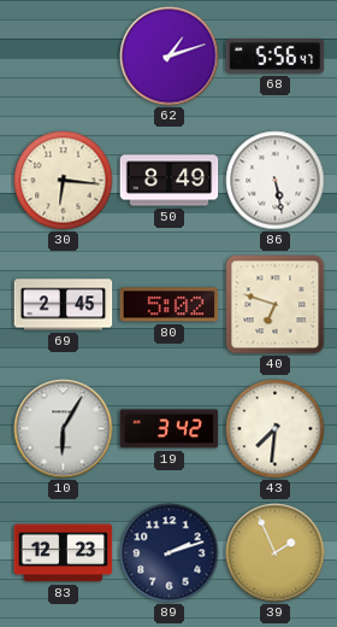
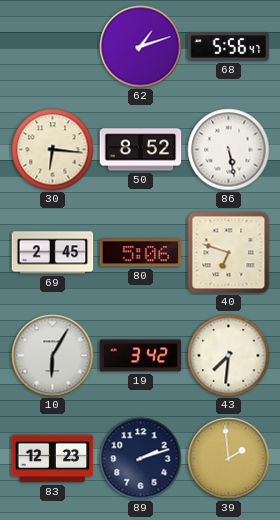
50: 8:49 -> 8:52 (141, 150)
80: 5:02 -> 5:06 (141, 253)
39: 1:56 -> 1:59 (229, 459)
